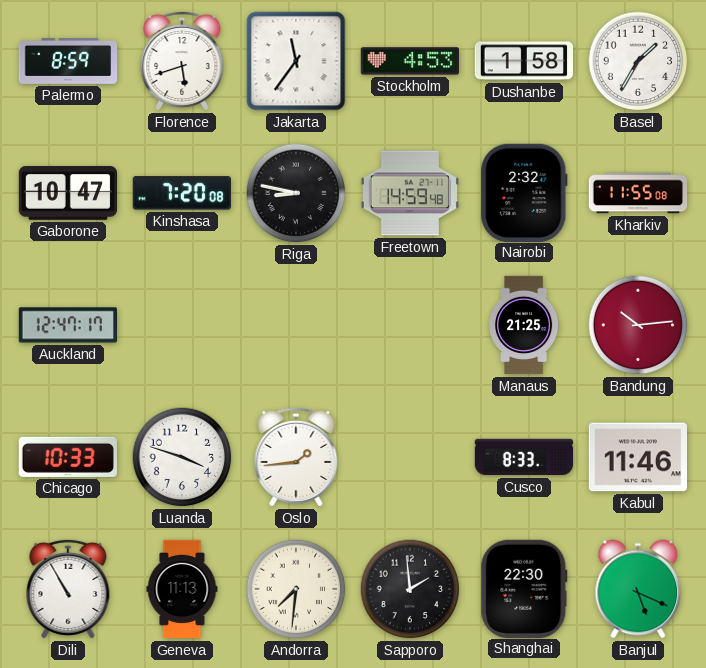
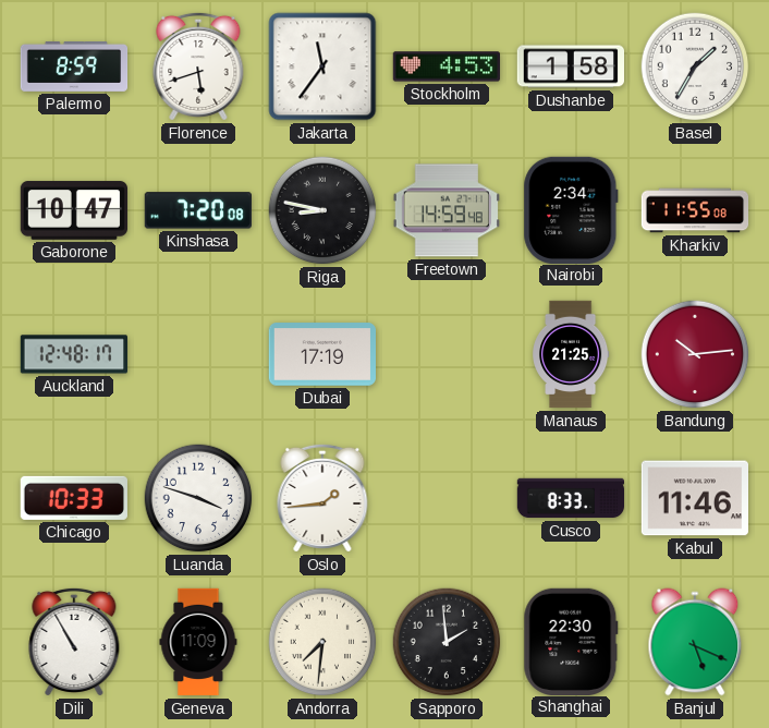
Nairobi: 2:32 -> 2:34 (571, 209)
Auckland: 12:47 -> 12:48 (73, 354)
Dubai: none -> 17:19 (321, 354)
Geneva: 11:13 -> 11:09 (198, 642)
